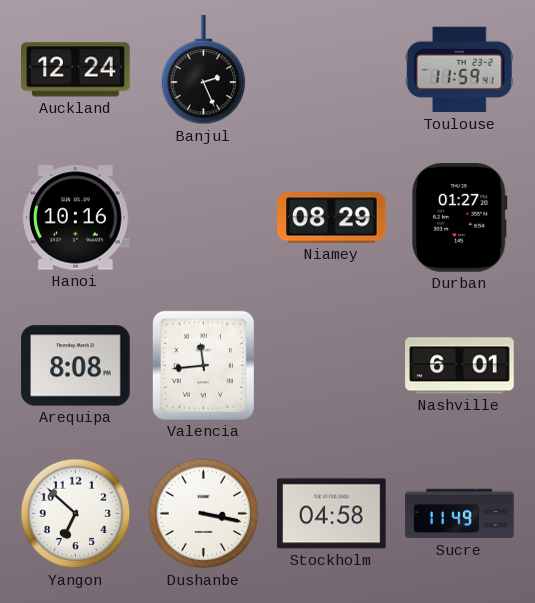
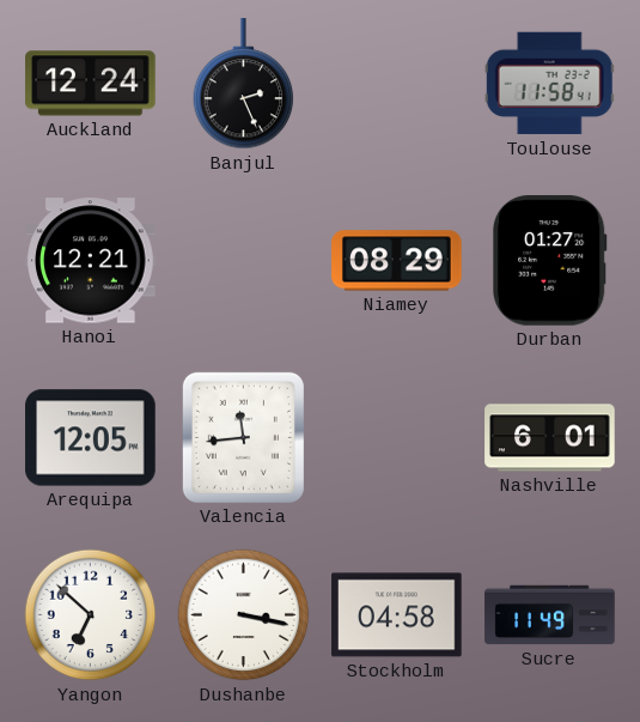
Toulouse: 11:59 -> 11:58 (549, 84)
Hanoi: 10:16 -> 12:21 (91, 261)
Arequipa: 8:08 -> 12:05 (91, 438)
